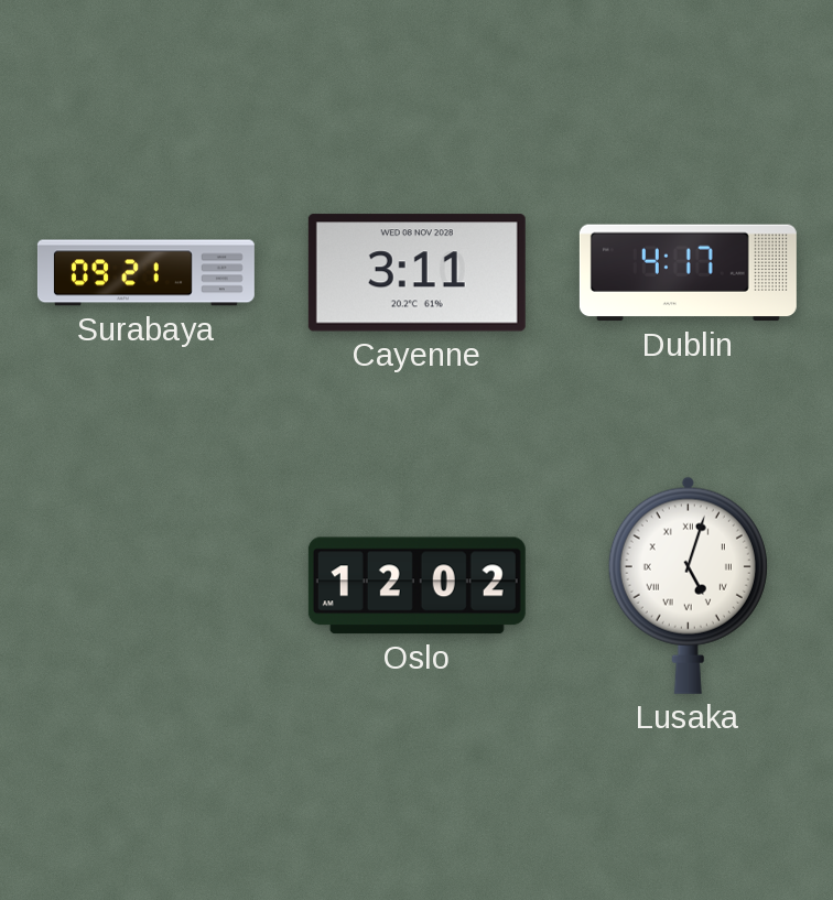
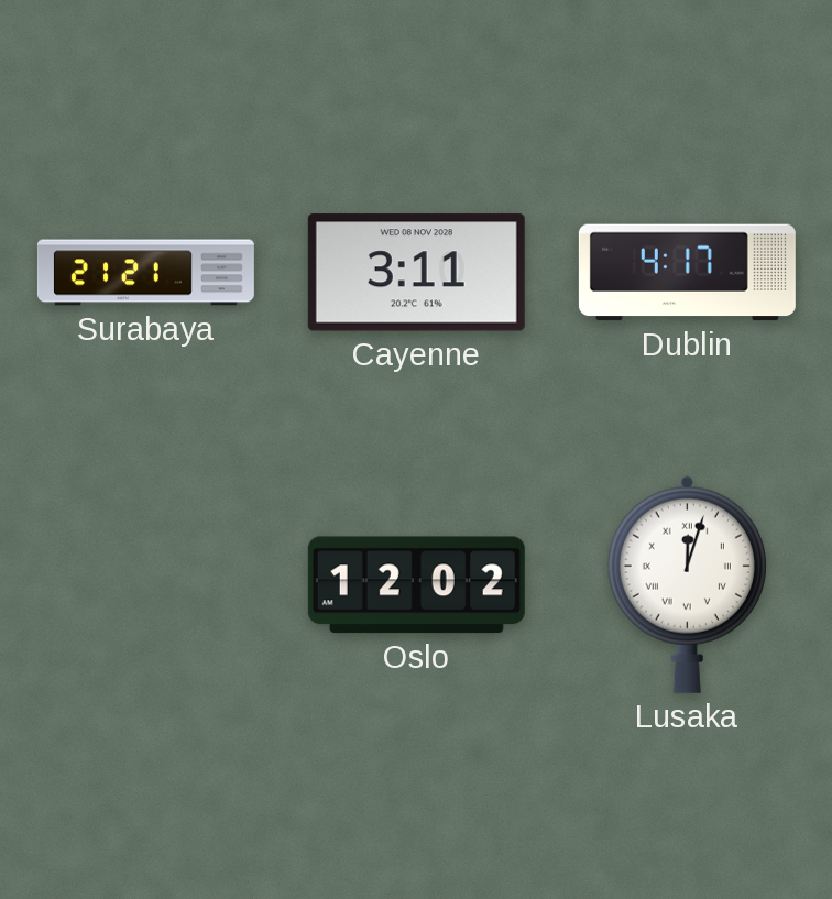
Surabaya: 09:21 -> 21:21 (145, 273)
Lusaka: 5:03 -> 12:03 (687, 584)
